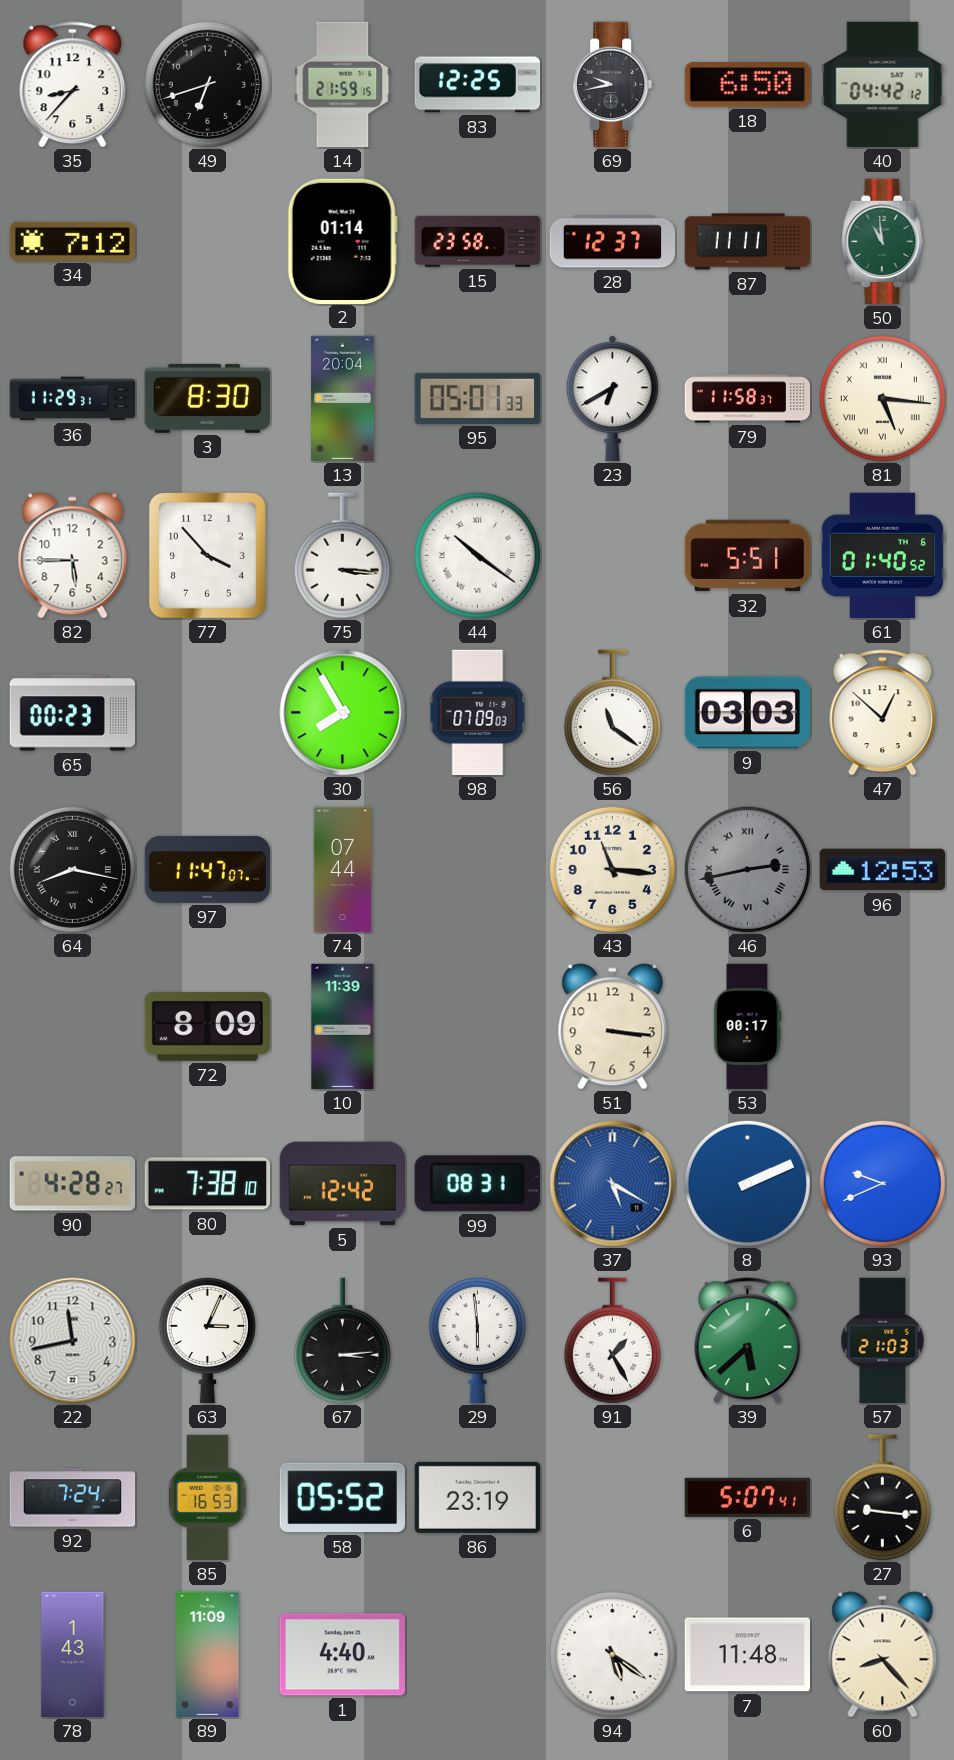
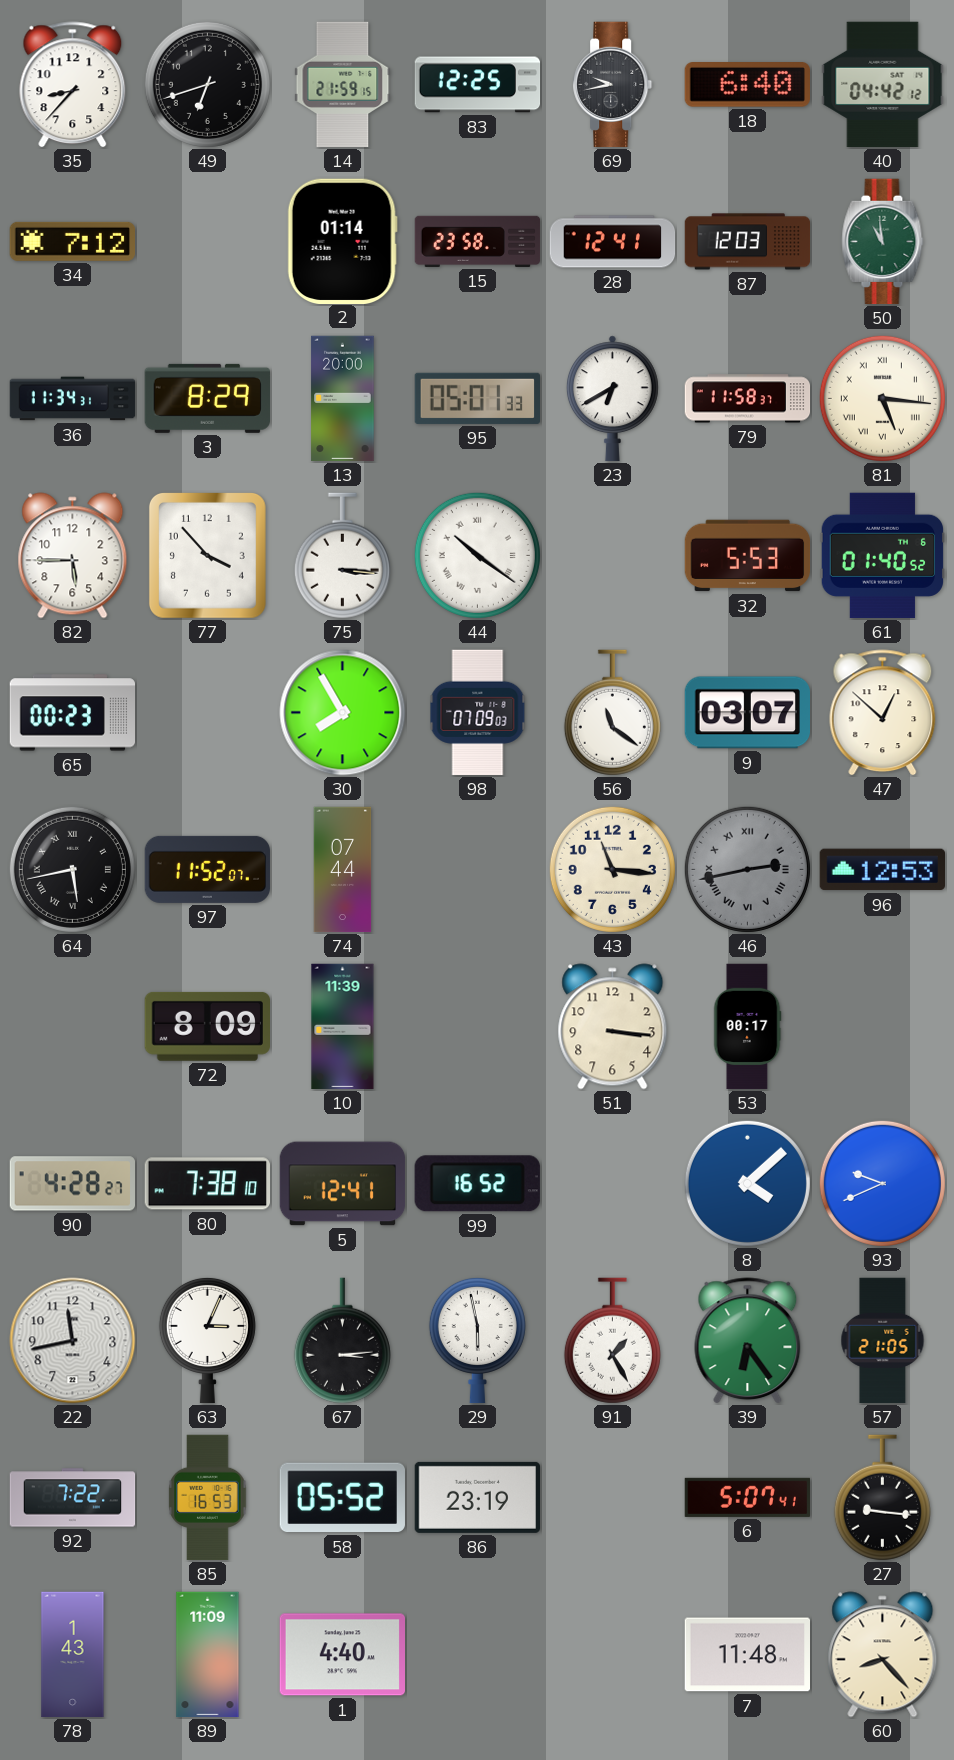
18: 6:50 -> 6:40 (747, 85)
28: 12:37 -> 12:41 (613, 242)
87: 11:11 -> 12:03 (748, 242)
36: 11:29 -> 11:34 (73, 399)
3: 8:30 -> 8:29 (207, 398)
13: 20:04 -> 20:00 (343, 399)
32: 5:51 -> 5:53 (748, 556)
9: 03:03 -> 03:07 (747, 713)
64: 8:17 -> 5:43 (72, 869)
97: 11:47 -> 11:52 (208, 869)
5: 12:42 -> 12:41 (343, 1184)
99: 08:31 -> 16:52 (477, 1184)
37: 5:20 -> none (613, 1184)
8: 2:11 -> 4:08 (747, 1183)
29: 5:59 -> 5:58 (477, 1340)
39: 5:38 -> 6:24 (748, 1341)
57: 21:03 -> 21:05 (883, 1341)
92: 7:24 -> 7:22 (73, 1498)
94: 5:21 -> none (612, 1654)
